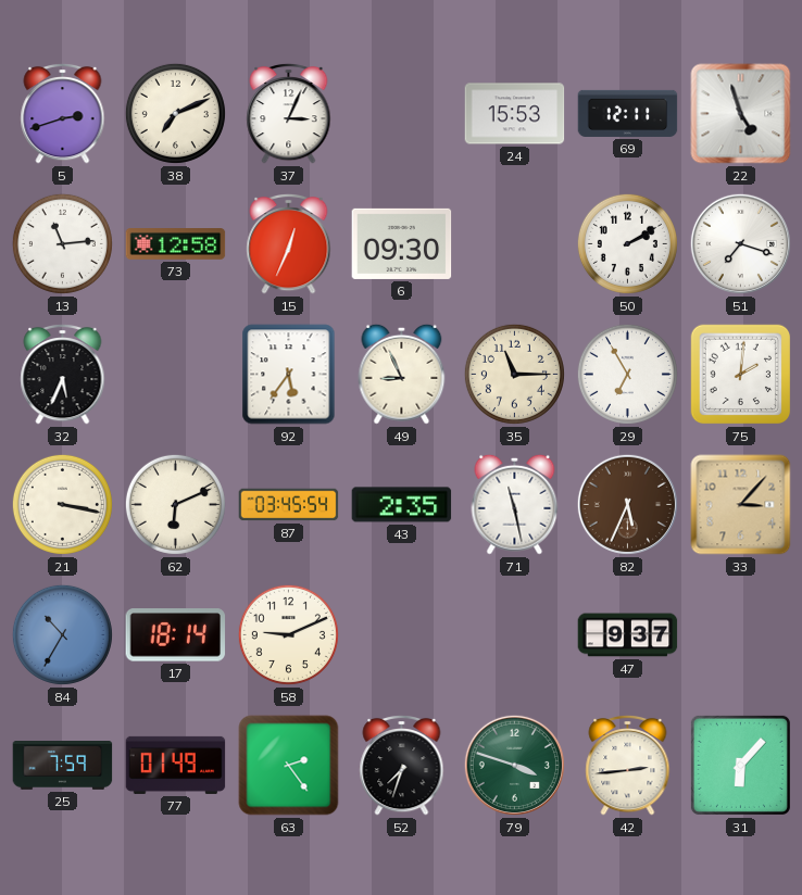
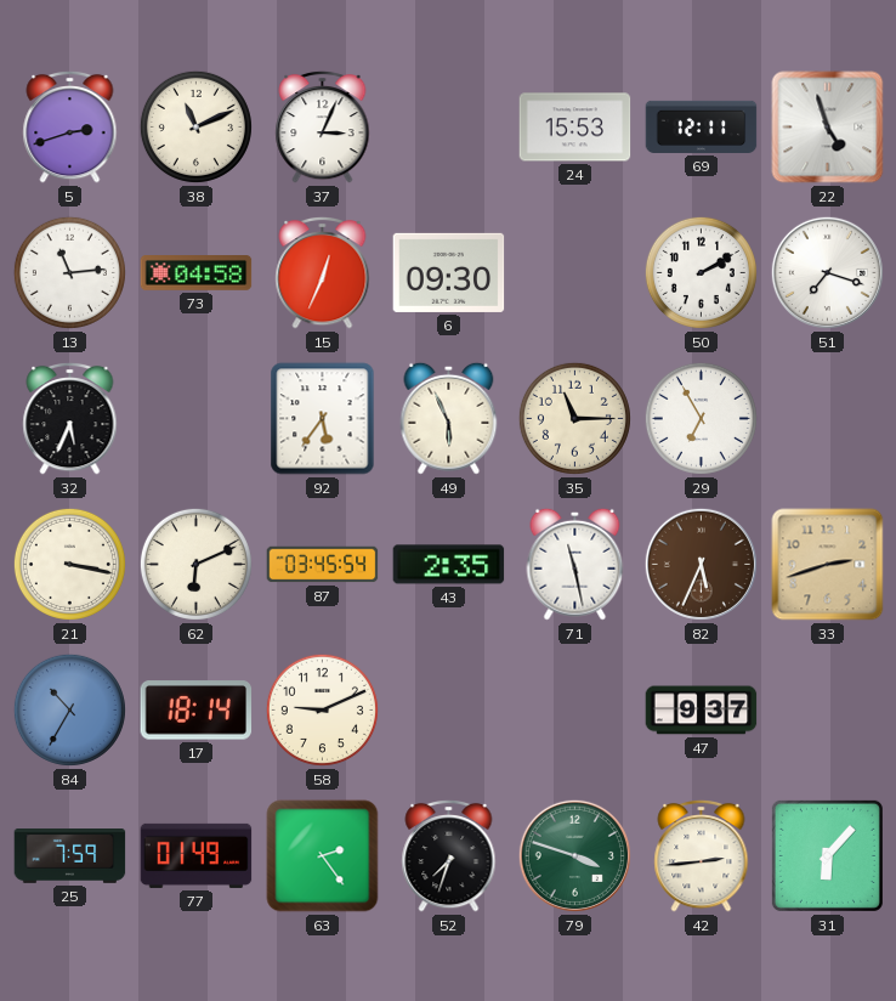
38: 7:11 -> 11:11 (195, 126)
73: 12:58 -> 04:58 (197, 273)
49: 8:56 -> 5:56 (449, 418)
75: 2:01 -> none (741, 375)
33: 3:07 -> 2:42 (828, 565)
